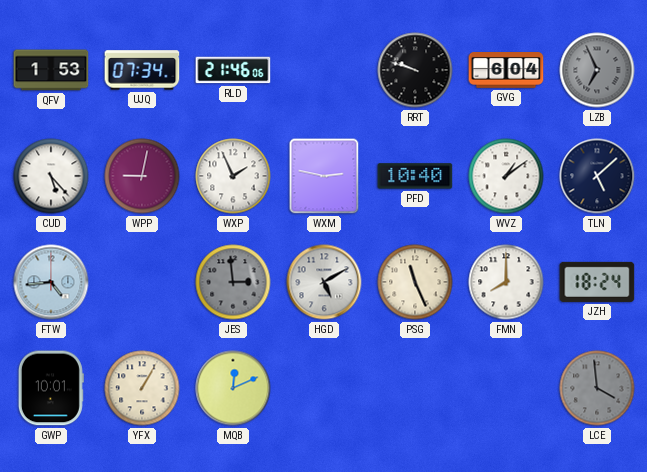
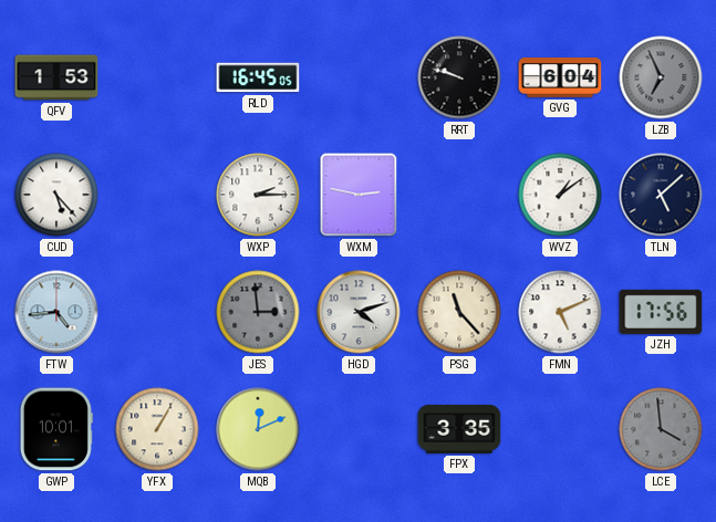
UJQ: 07:34 -> none (142, 70)
RLD: 21:46 -> 16:45 (258, 77)
WPP: 9:02 -> none (142, 176)
WXP: 1:56 -> 2:15 (258, 195)
PFD: 10:40 -> none (415, 176)
HGD: 5:10 -> 4:12 (359, 312)
PSG: 11:26 -> 11:23 (459, 312)
FMN: 8:00 -> 5:11 (560, 312)
JZH: 18:24 -> 17:56 (661, 312)
FPX: none -> 3:35 (459, 429)
